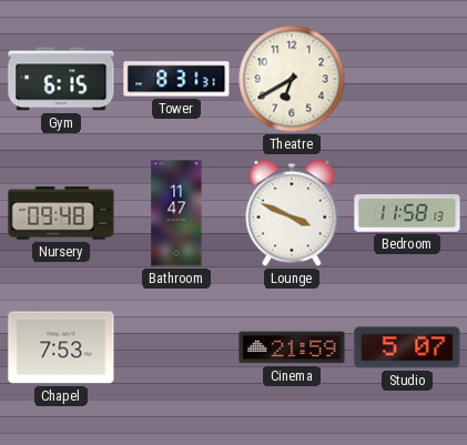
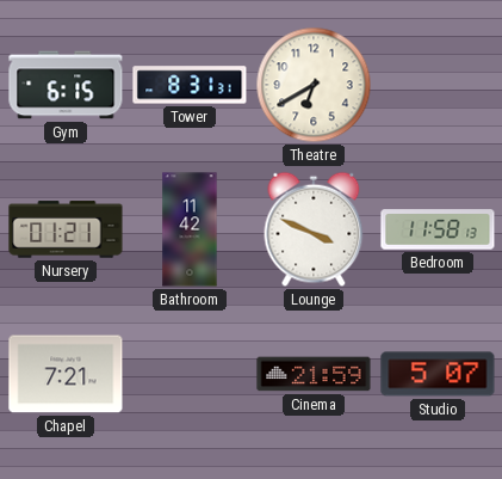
Nursery: 09:48 -> 01:21 (66, 229)
Bathroom: 11:47 -> 11:42 (190, 229)
Chapel: 7:53 -> 7:21 (66, 374)
